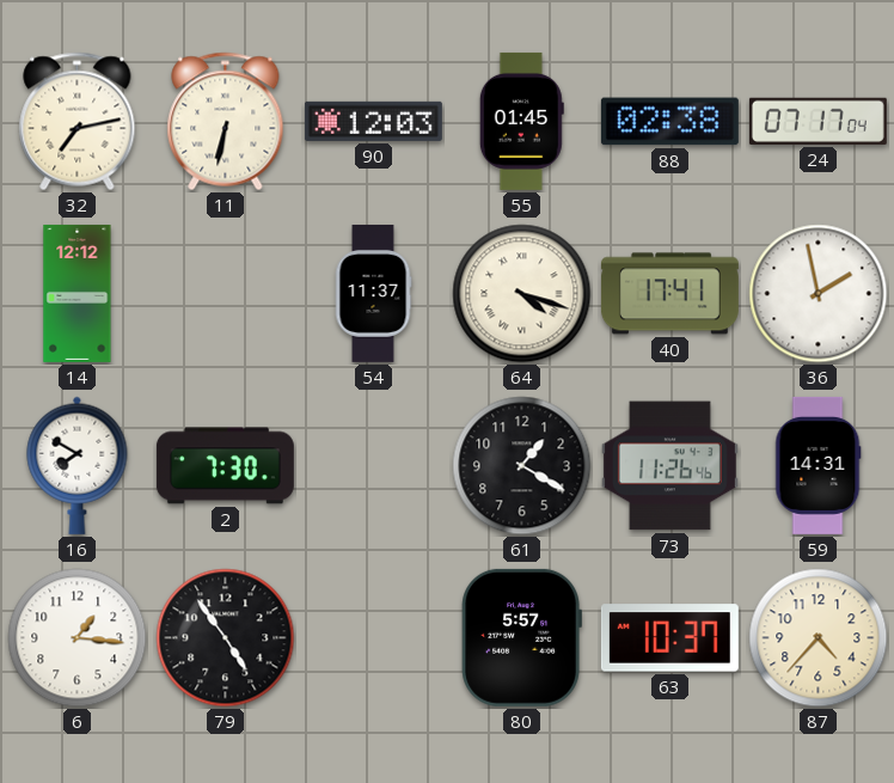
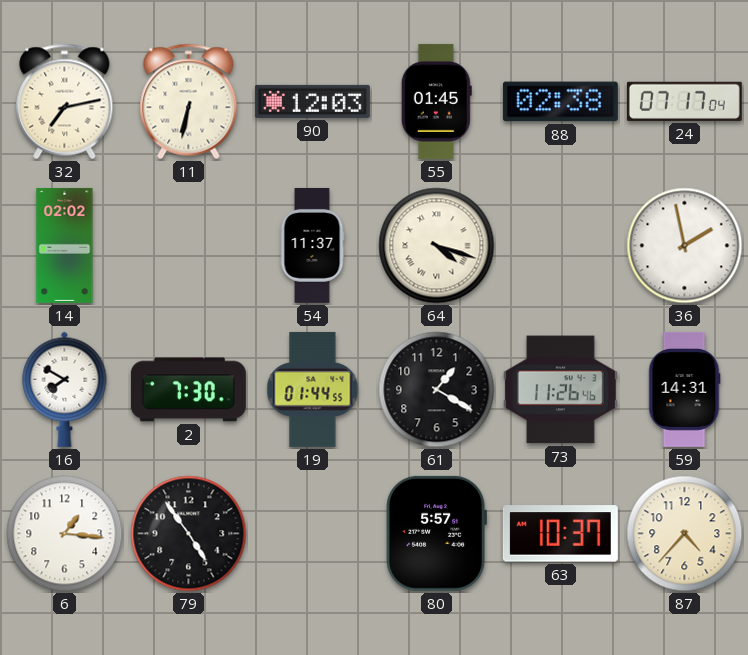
14: 12:12 -> 02:02 (65, 245)
40: 17:41 -> none (669, 294)
19: none -> 01:44 (313, 389)
